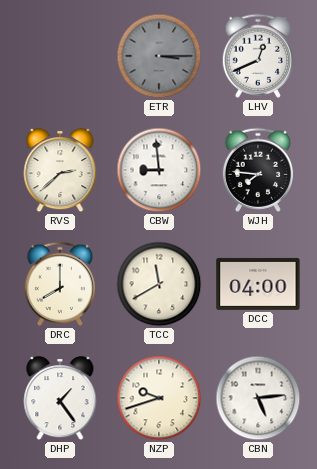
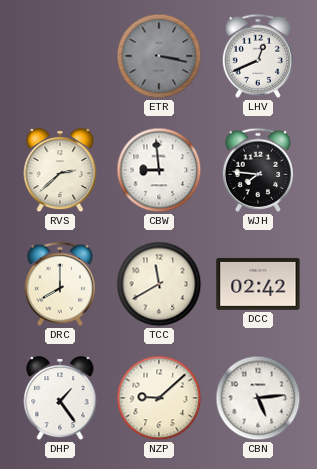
ETR: 3:15 -> 3:17 (159, 56)
DCC: 04:00 -> 02:42 (258, 284)
NZP: 9:42 -> 9:08 (159, 398)
